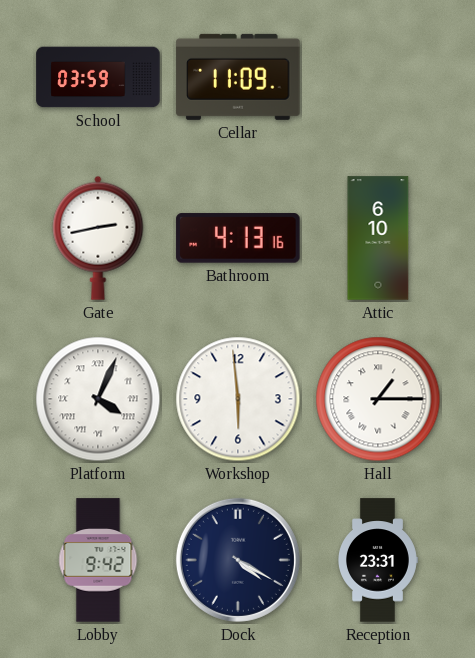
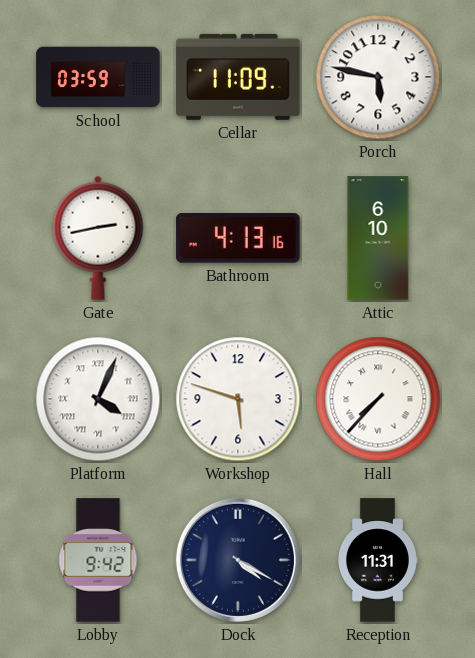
Porch: none -> 5:47 (378, 77)
Workshop: 5:59 -> 5:48 (238, 399)
Hall: 1:15 -> 7:37 (378, 399)
Reception: 23:31 -> 11:31 (378, 560)
